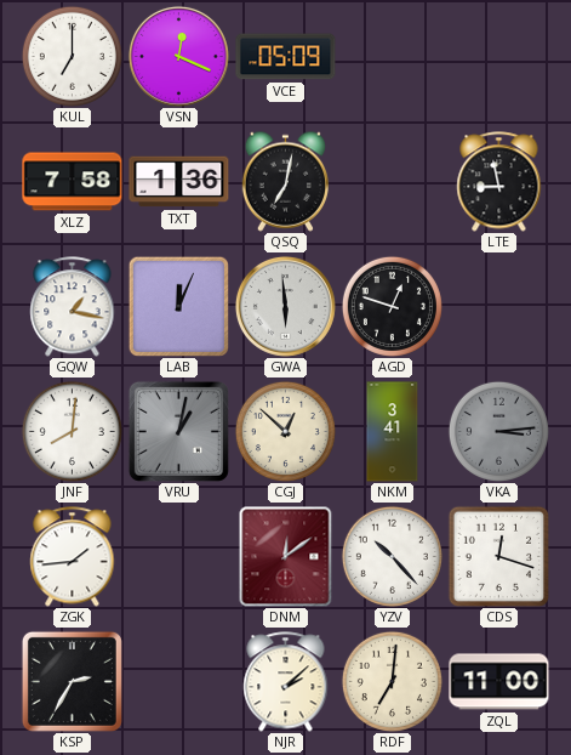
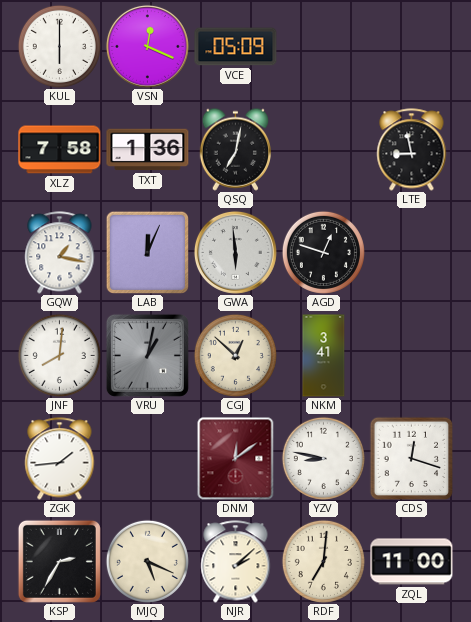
KUL: 7:00 -> 6:00 (59, 46)
VKA: 3:14 -> none (498, 431)
YZV: 10:23 -> 8:47 (323, 458)
MJQ: none -> 5:19 (147, 561)
